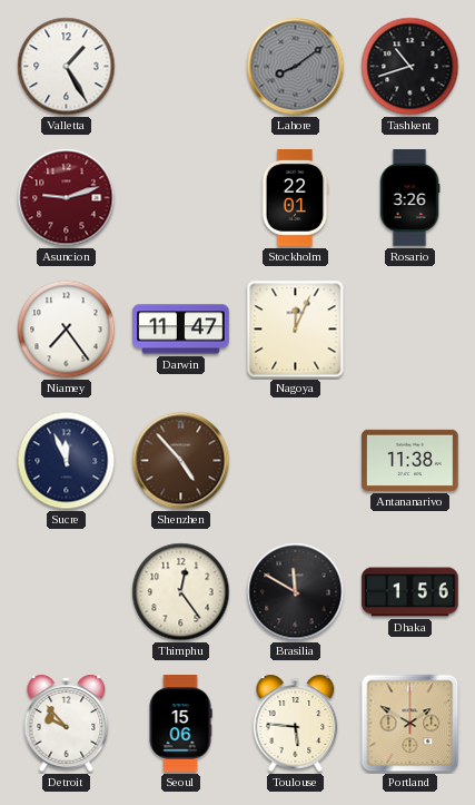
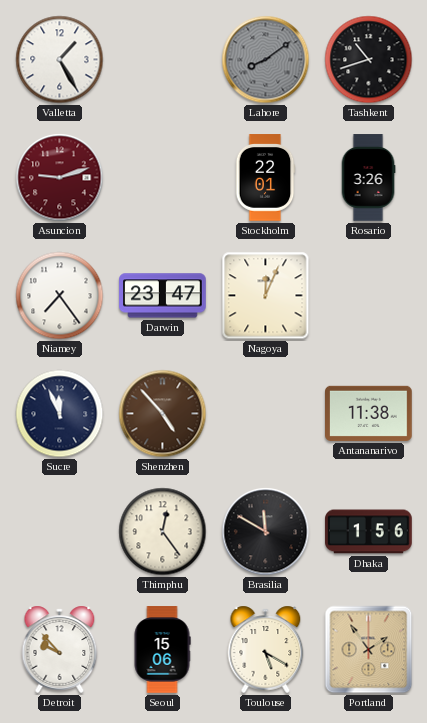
Darwin: 11:47 -> 23:47 (163, 296)
Toulouse: 5:46 -> 5:20 (266, 649)
Portland: 1:50 -> 1:54 (369, 650)
